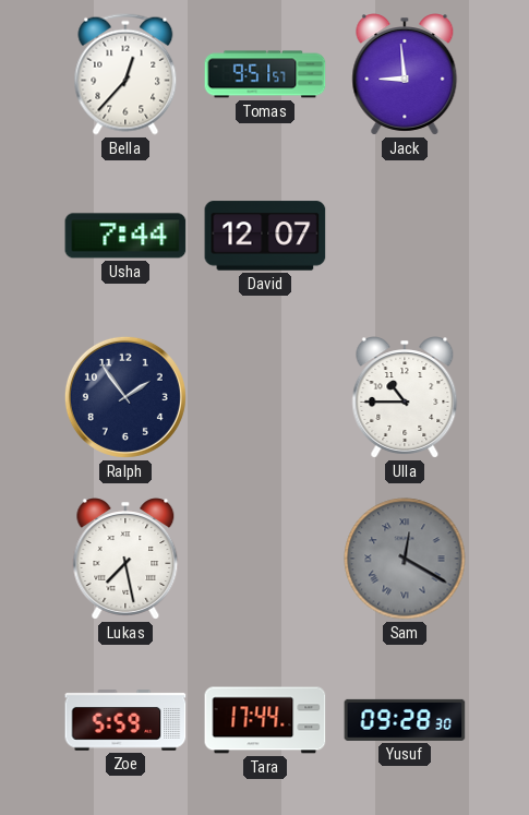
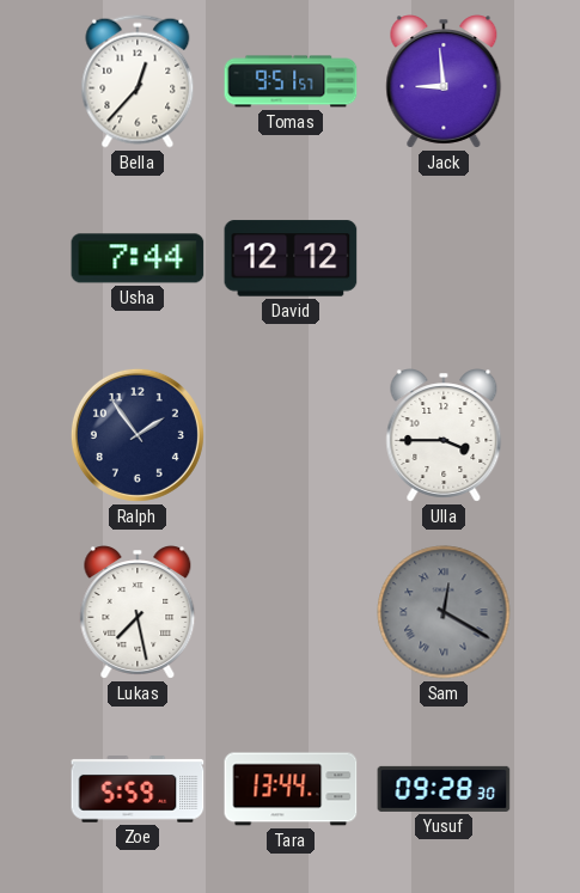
David: 12:07 -> 12:12 (291, 258)
Ulla: 10:45 -> 3:45 (444, 435)
Tara: 17:44 -> 13:44 (291, 789)
